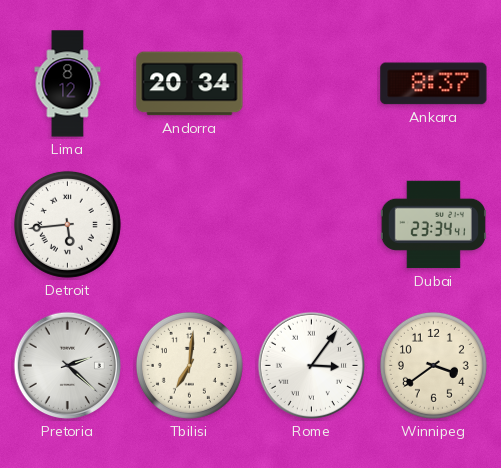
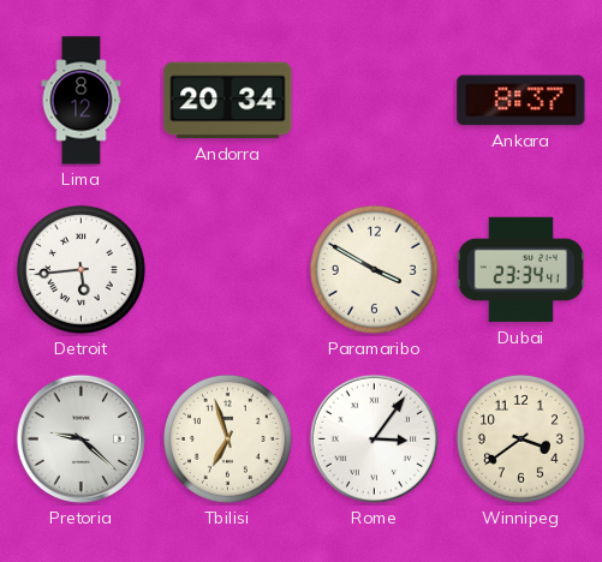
Paramaribo: none -> 3:50 (374, 269)
Pretoria: 2:22 -> 9:22 (82, 440)
Tbilisi: 7:01 -> 6:57 (227, 438)
